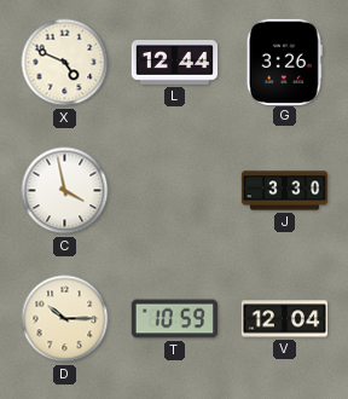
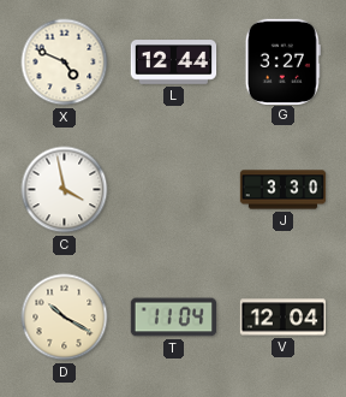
G: 3:26 -> 3:27 (282, 61)
D: 10:15 -> 10:20 (65, 318)
T: 10:59 -> 11:04 (174, 318)
